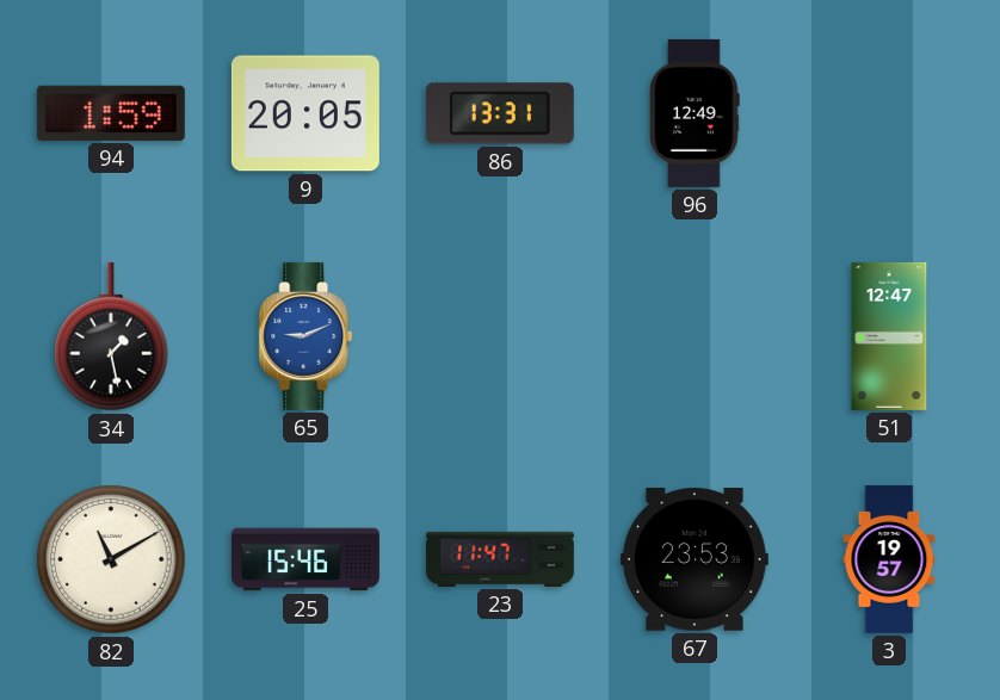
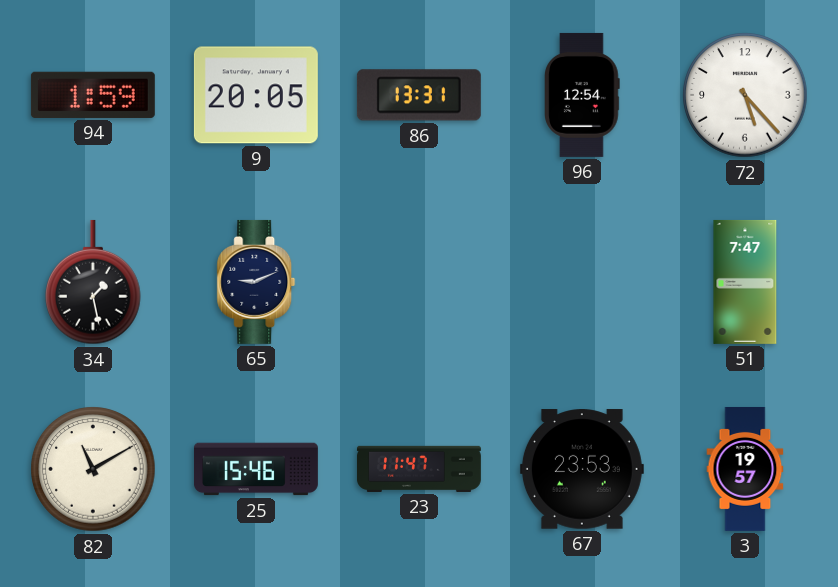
96: 12:49 -> 12:54 (582, 95)
72: none -> 5:23 (745, 95)
65 dial: blue -> navy (256, 282)
51: 12:47 -> 7:47 (745, 282)
